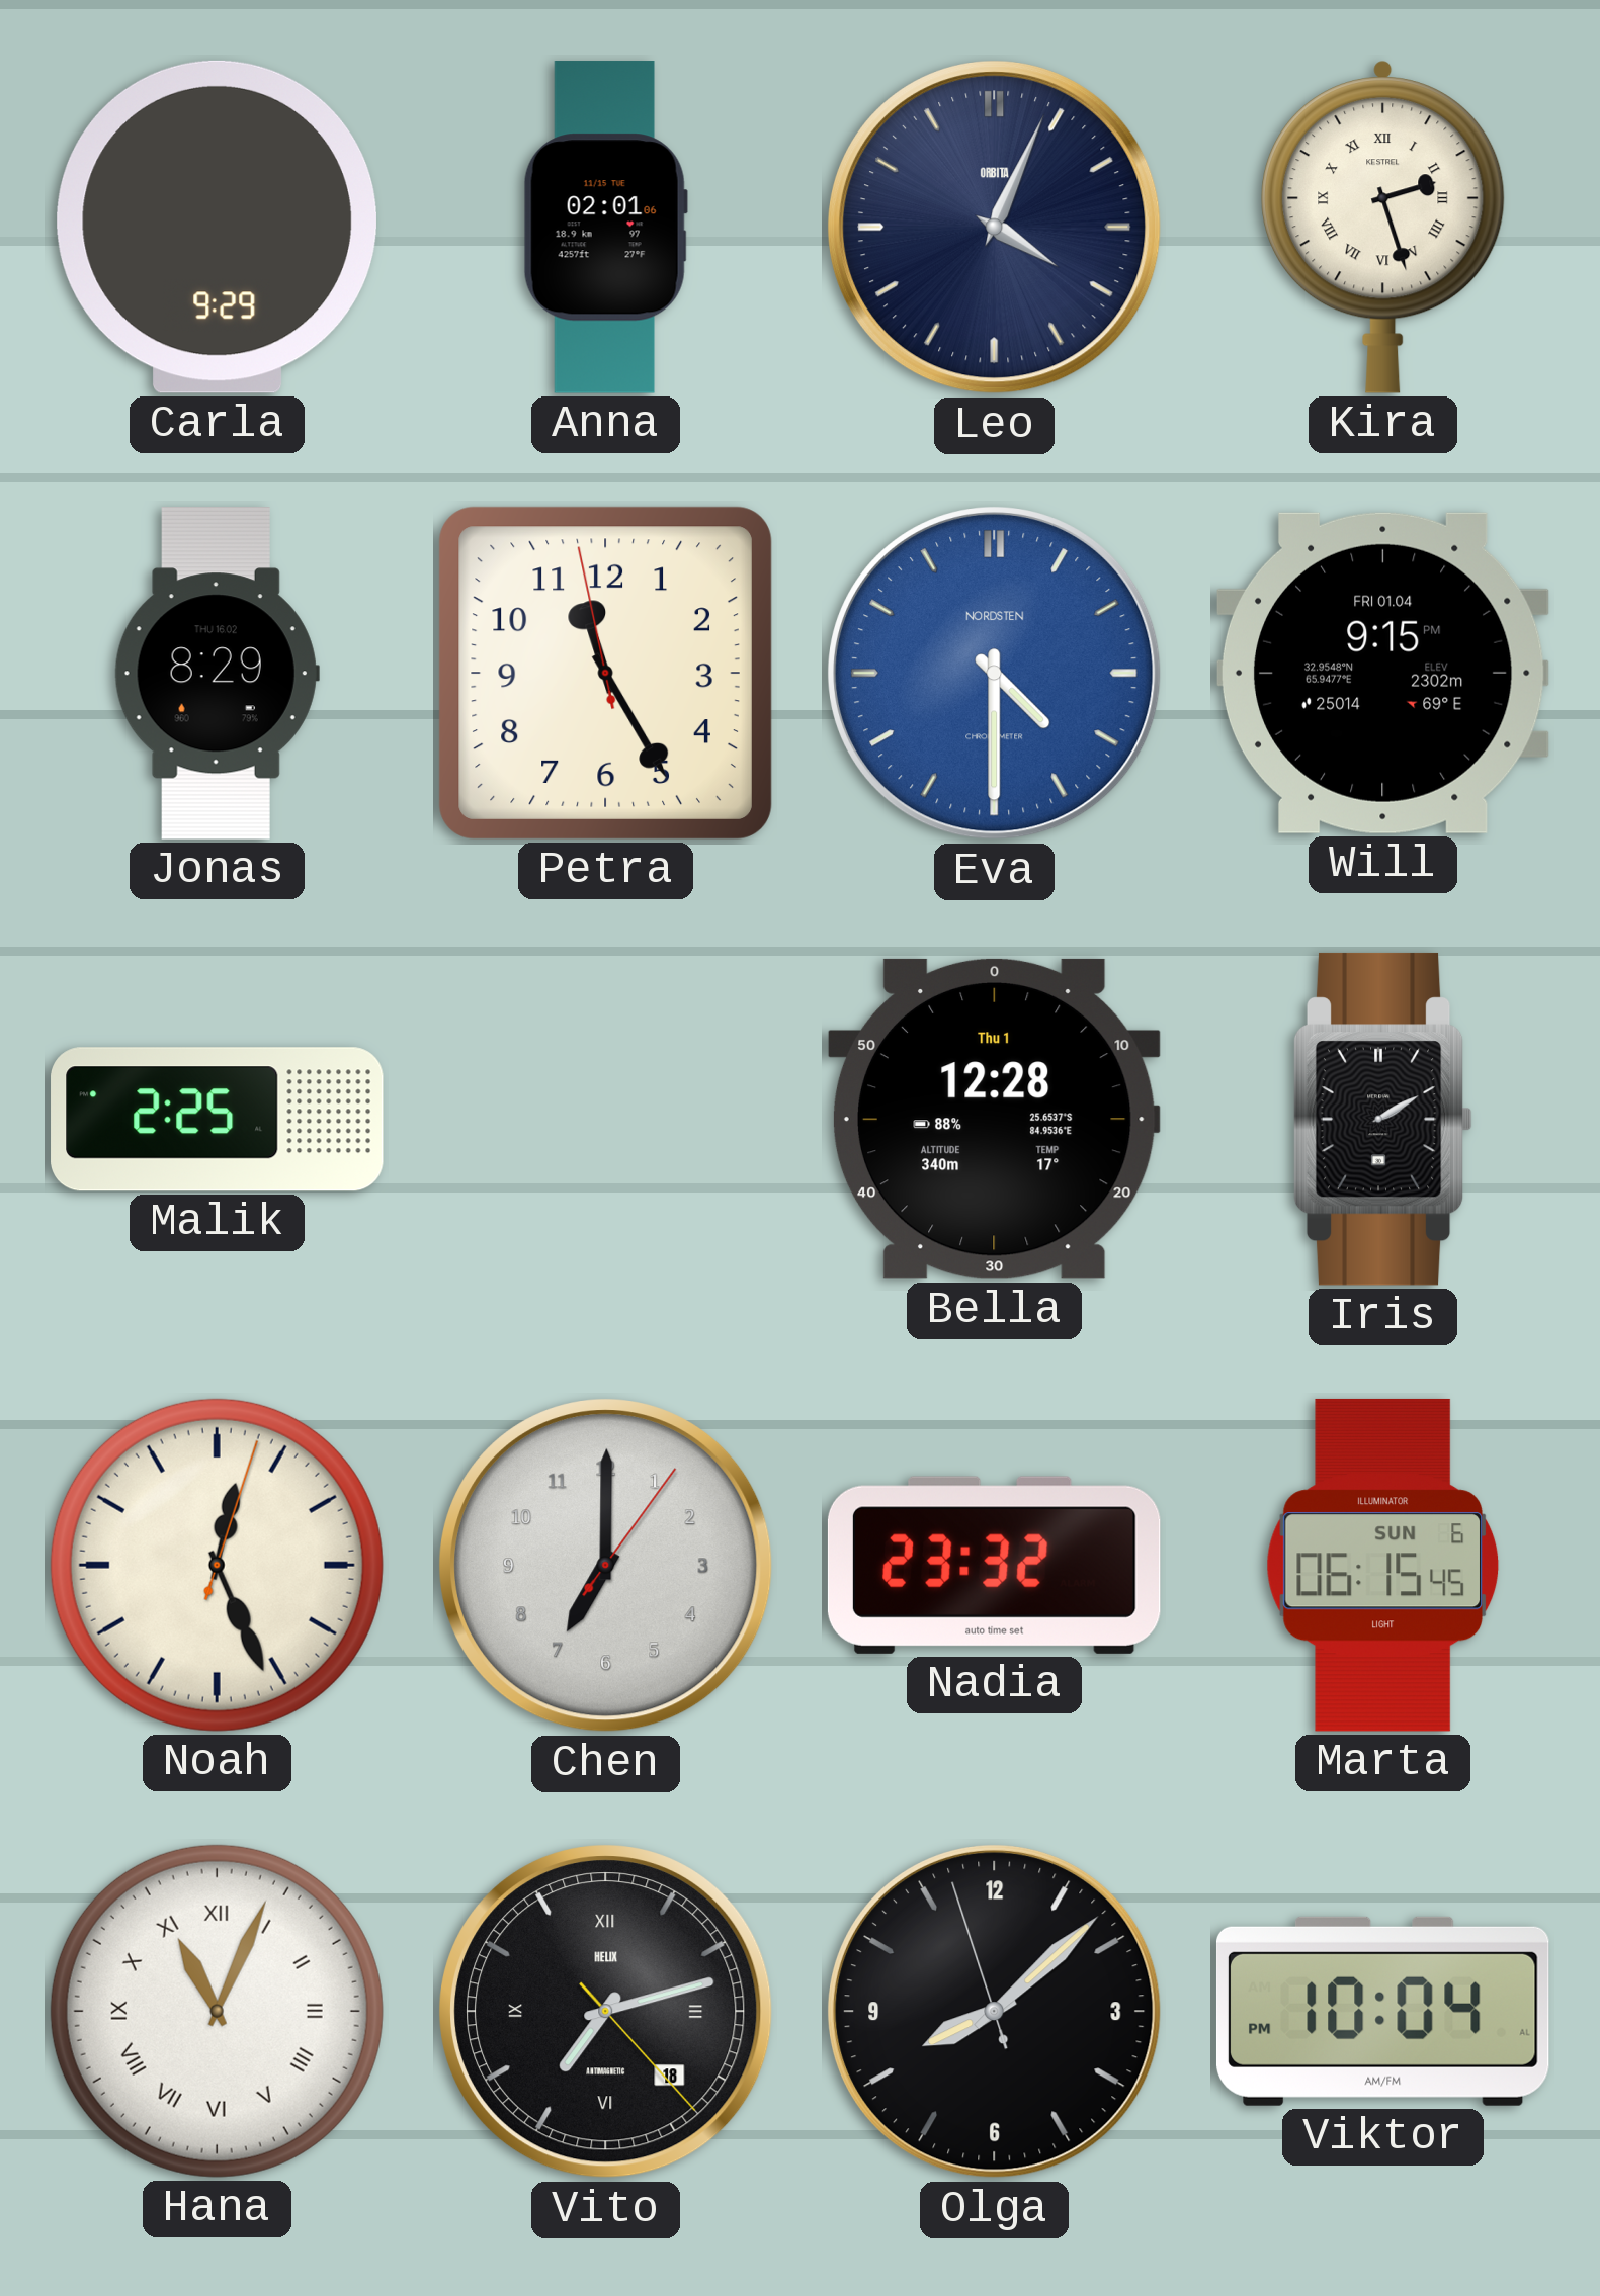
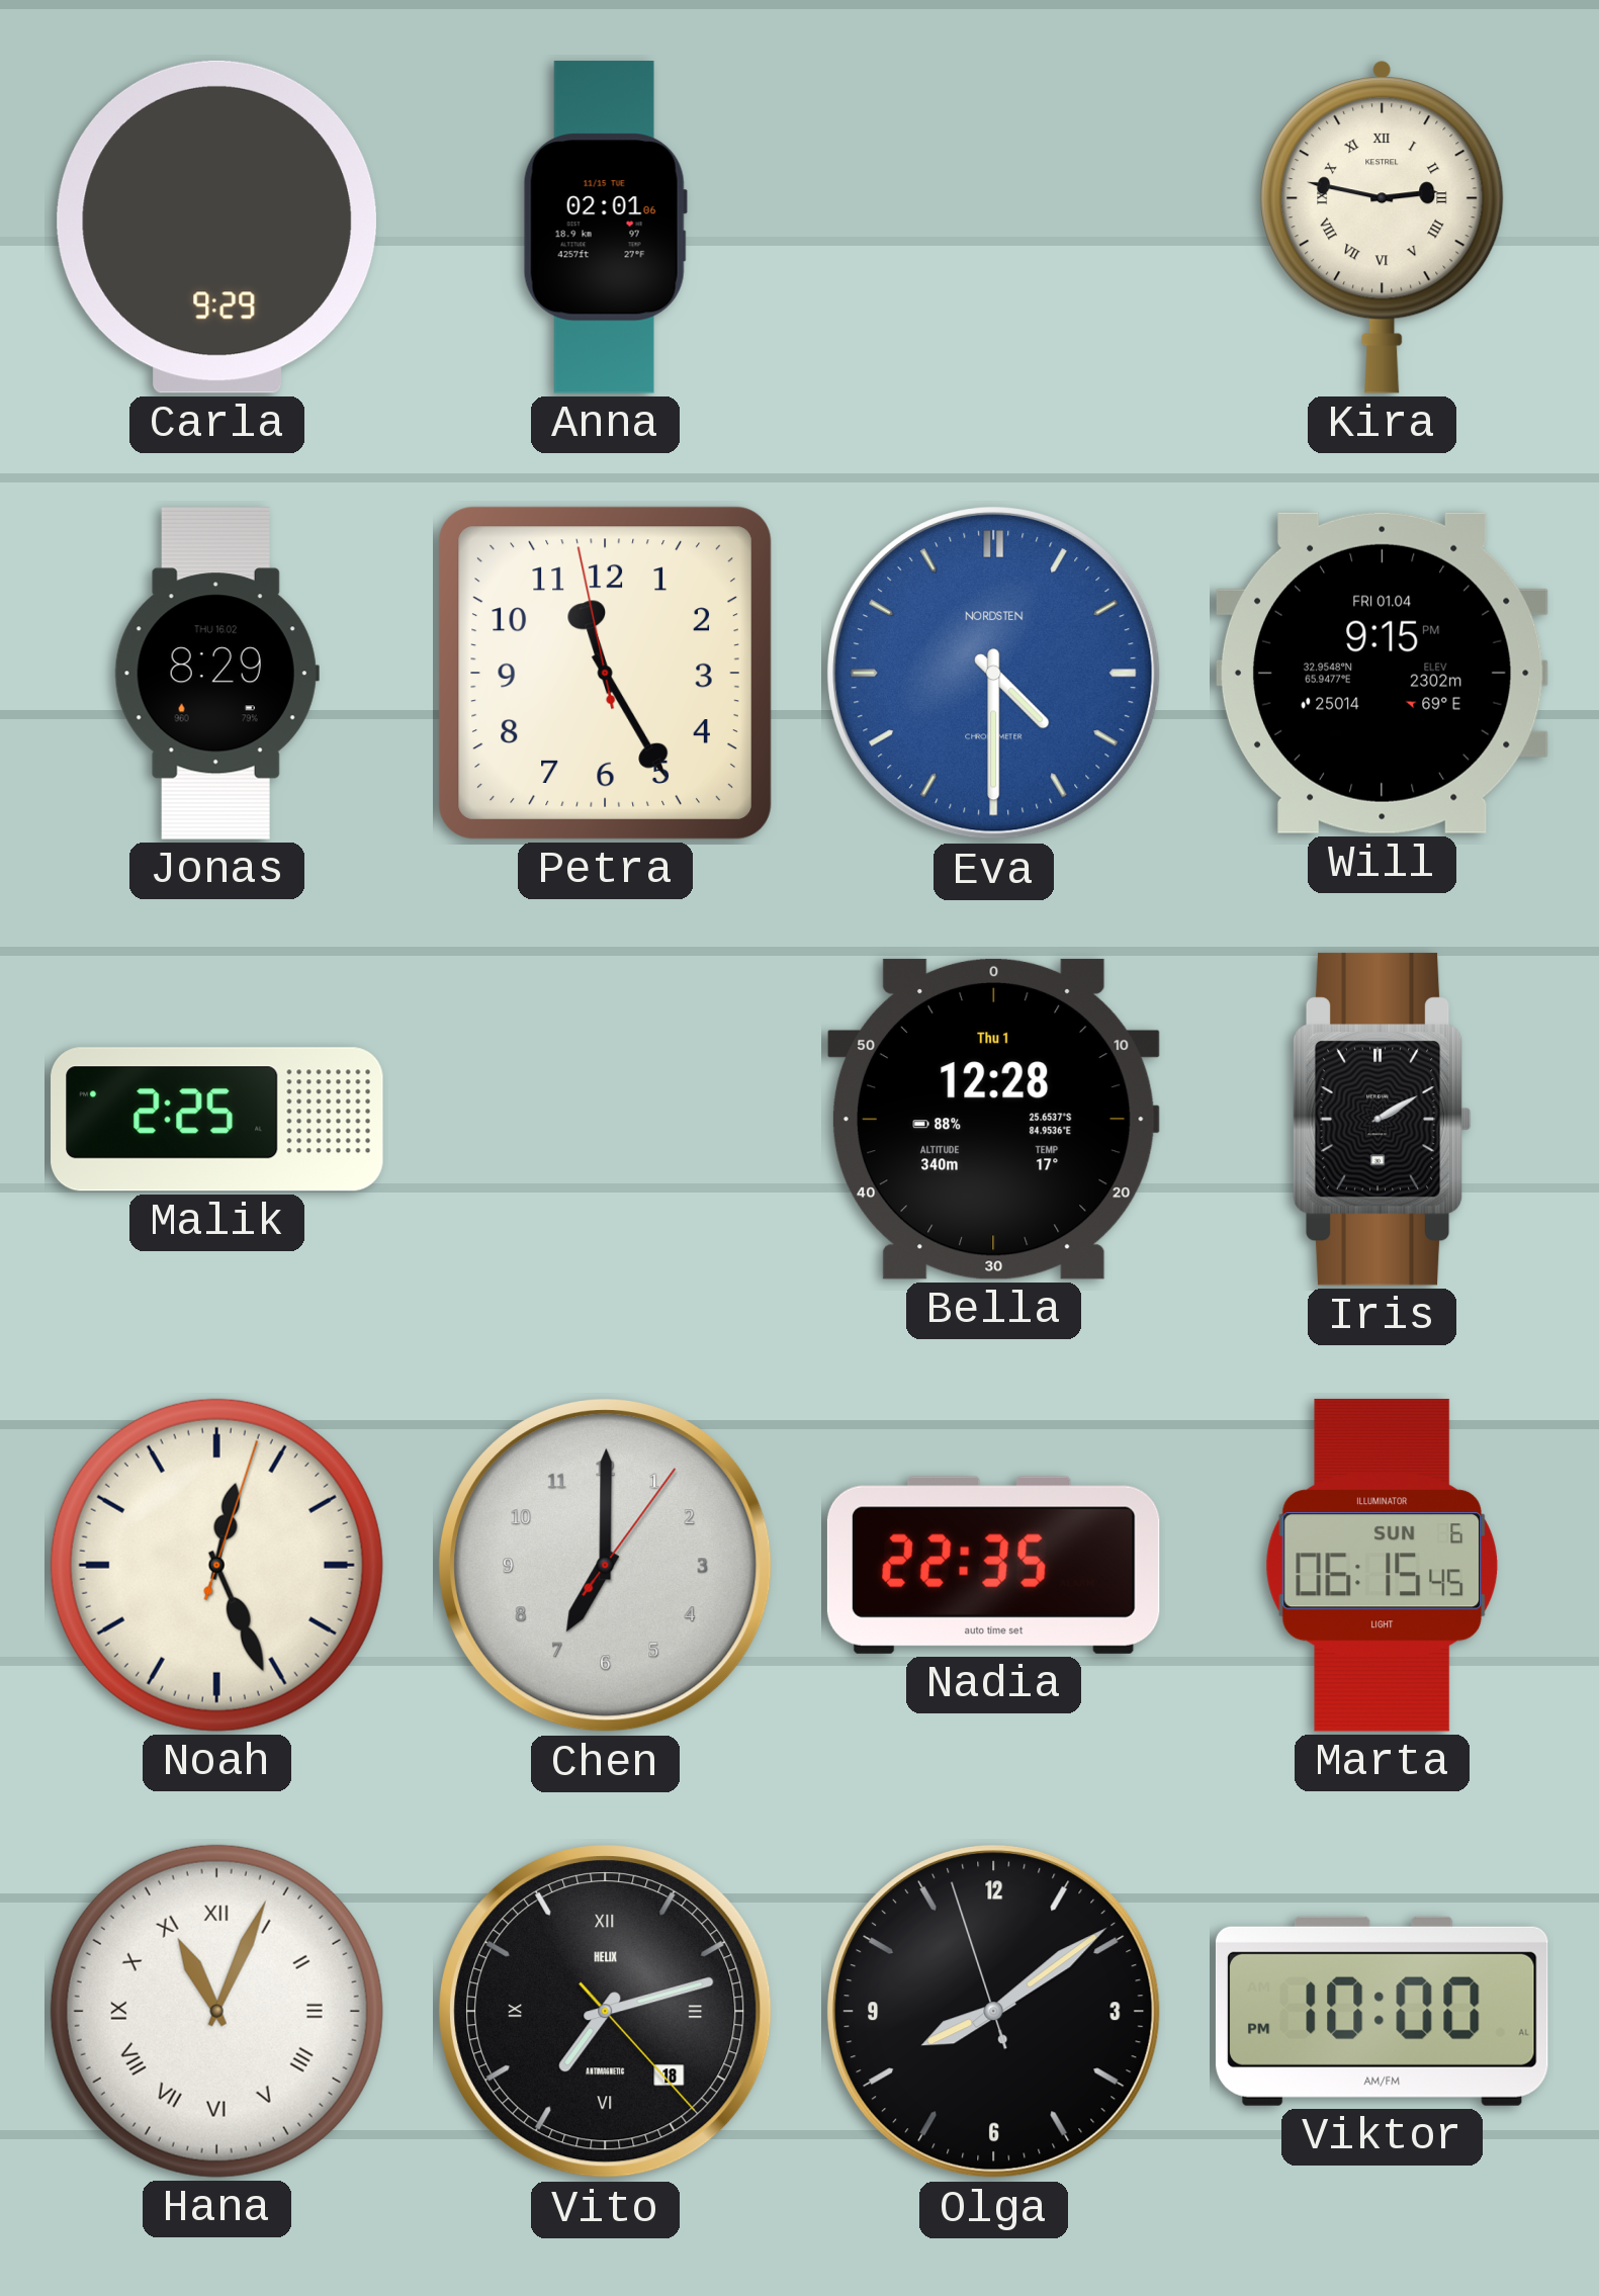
Leo: 4:04 -> none (995, 228)
Kira: 2:27 -> 2:47 (1383, 227)
Nadia: 23:32 -> 22:35 (993, 1565)
Olga: 8:07 -> 8:08 (994, 2012)
Viktor: 10:04 -> 10:00 (1382, 2011)
